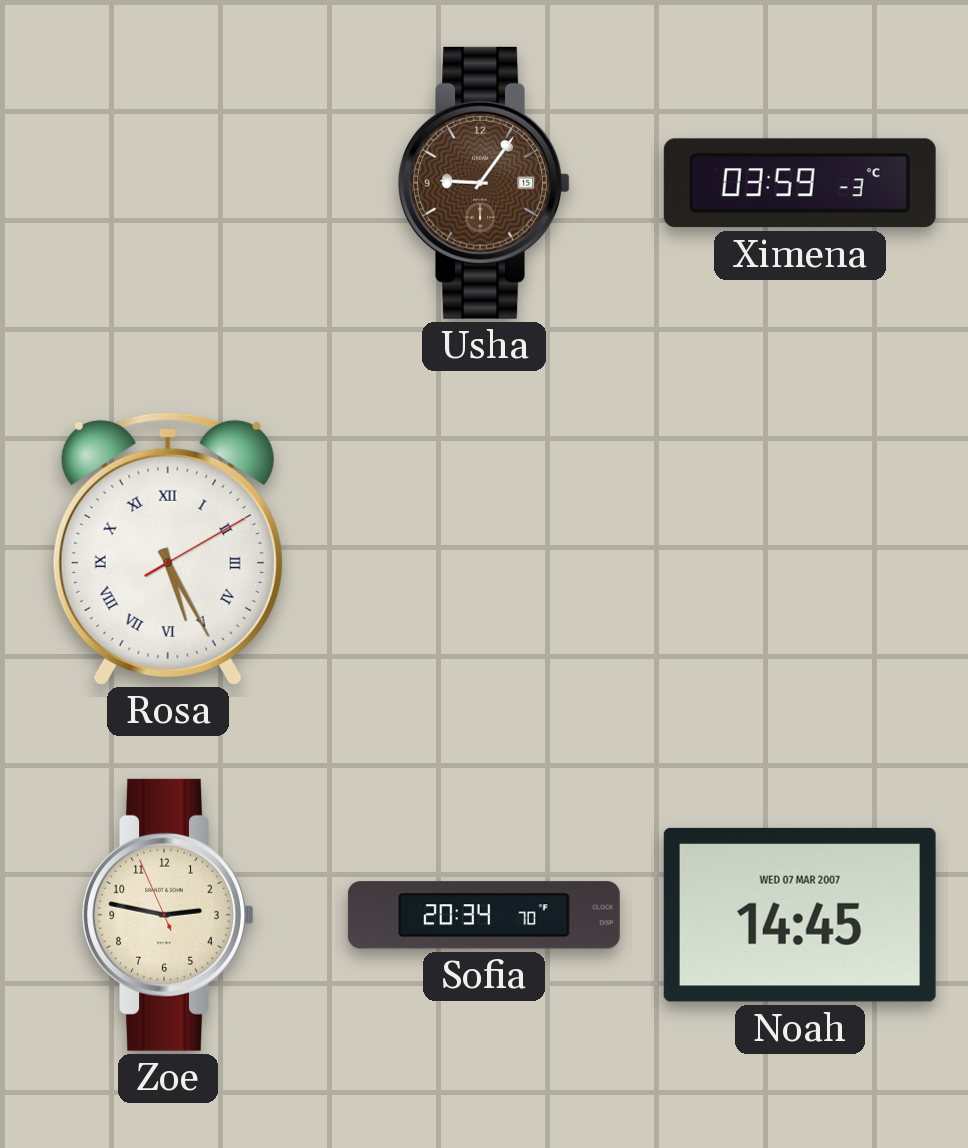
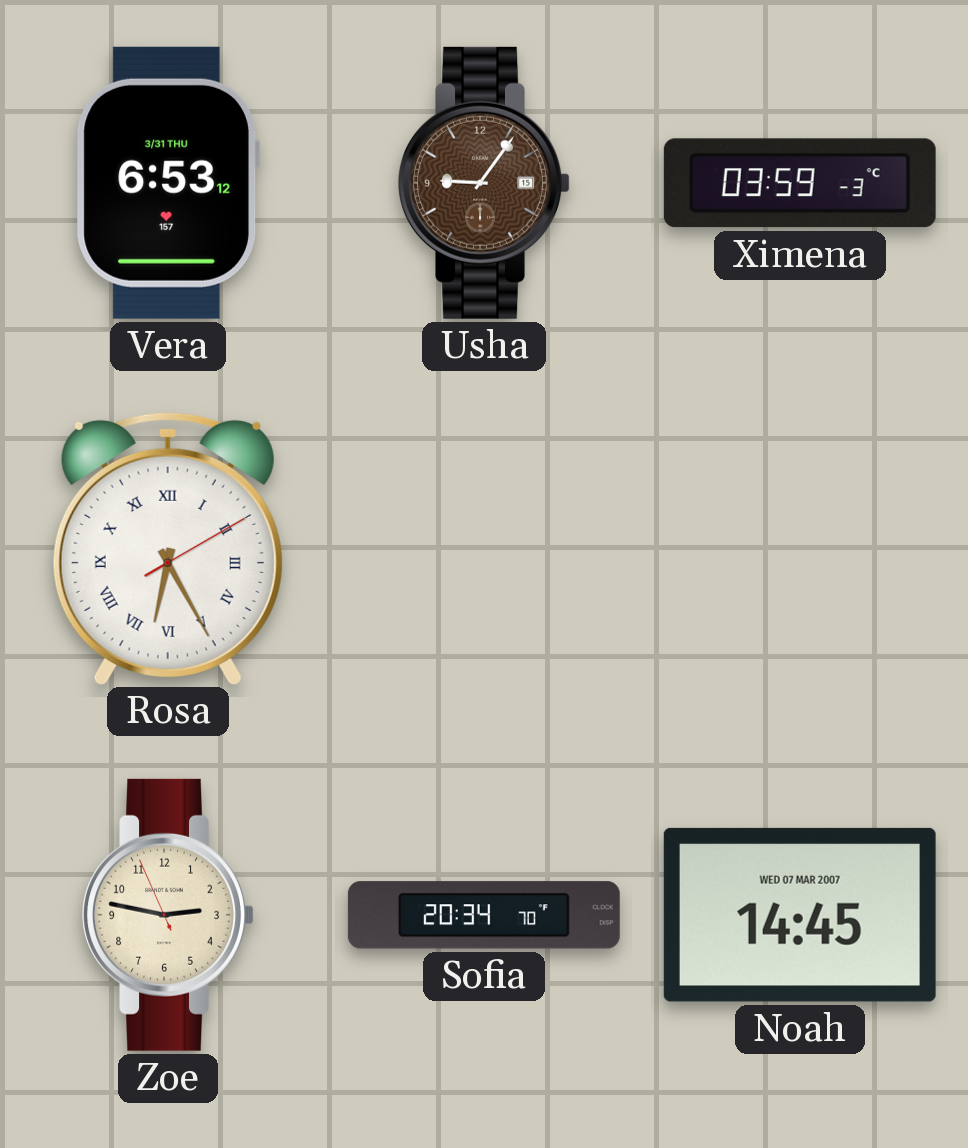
Vera: none -> 6:53 (167, 183)
Rosa: 5:25 -> 6:25 (168, 548)
